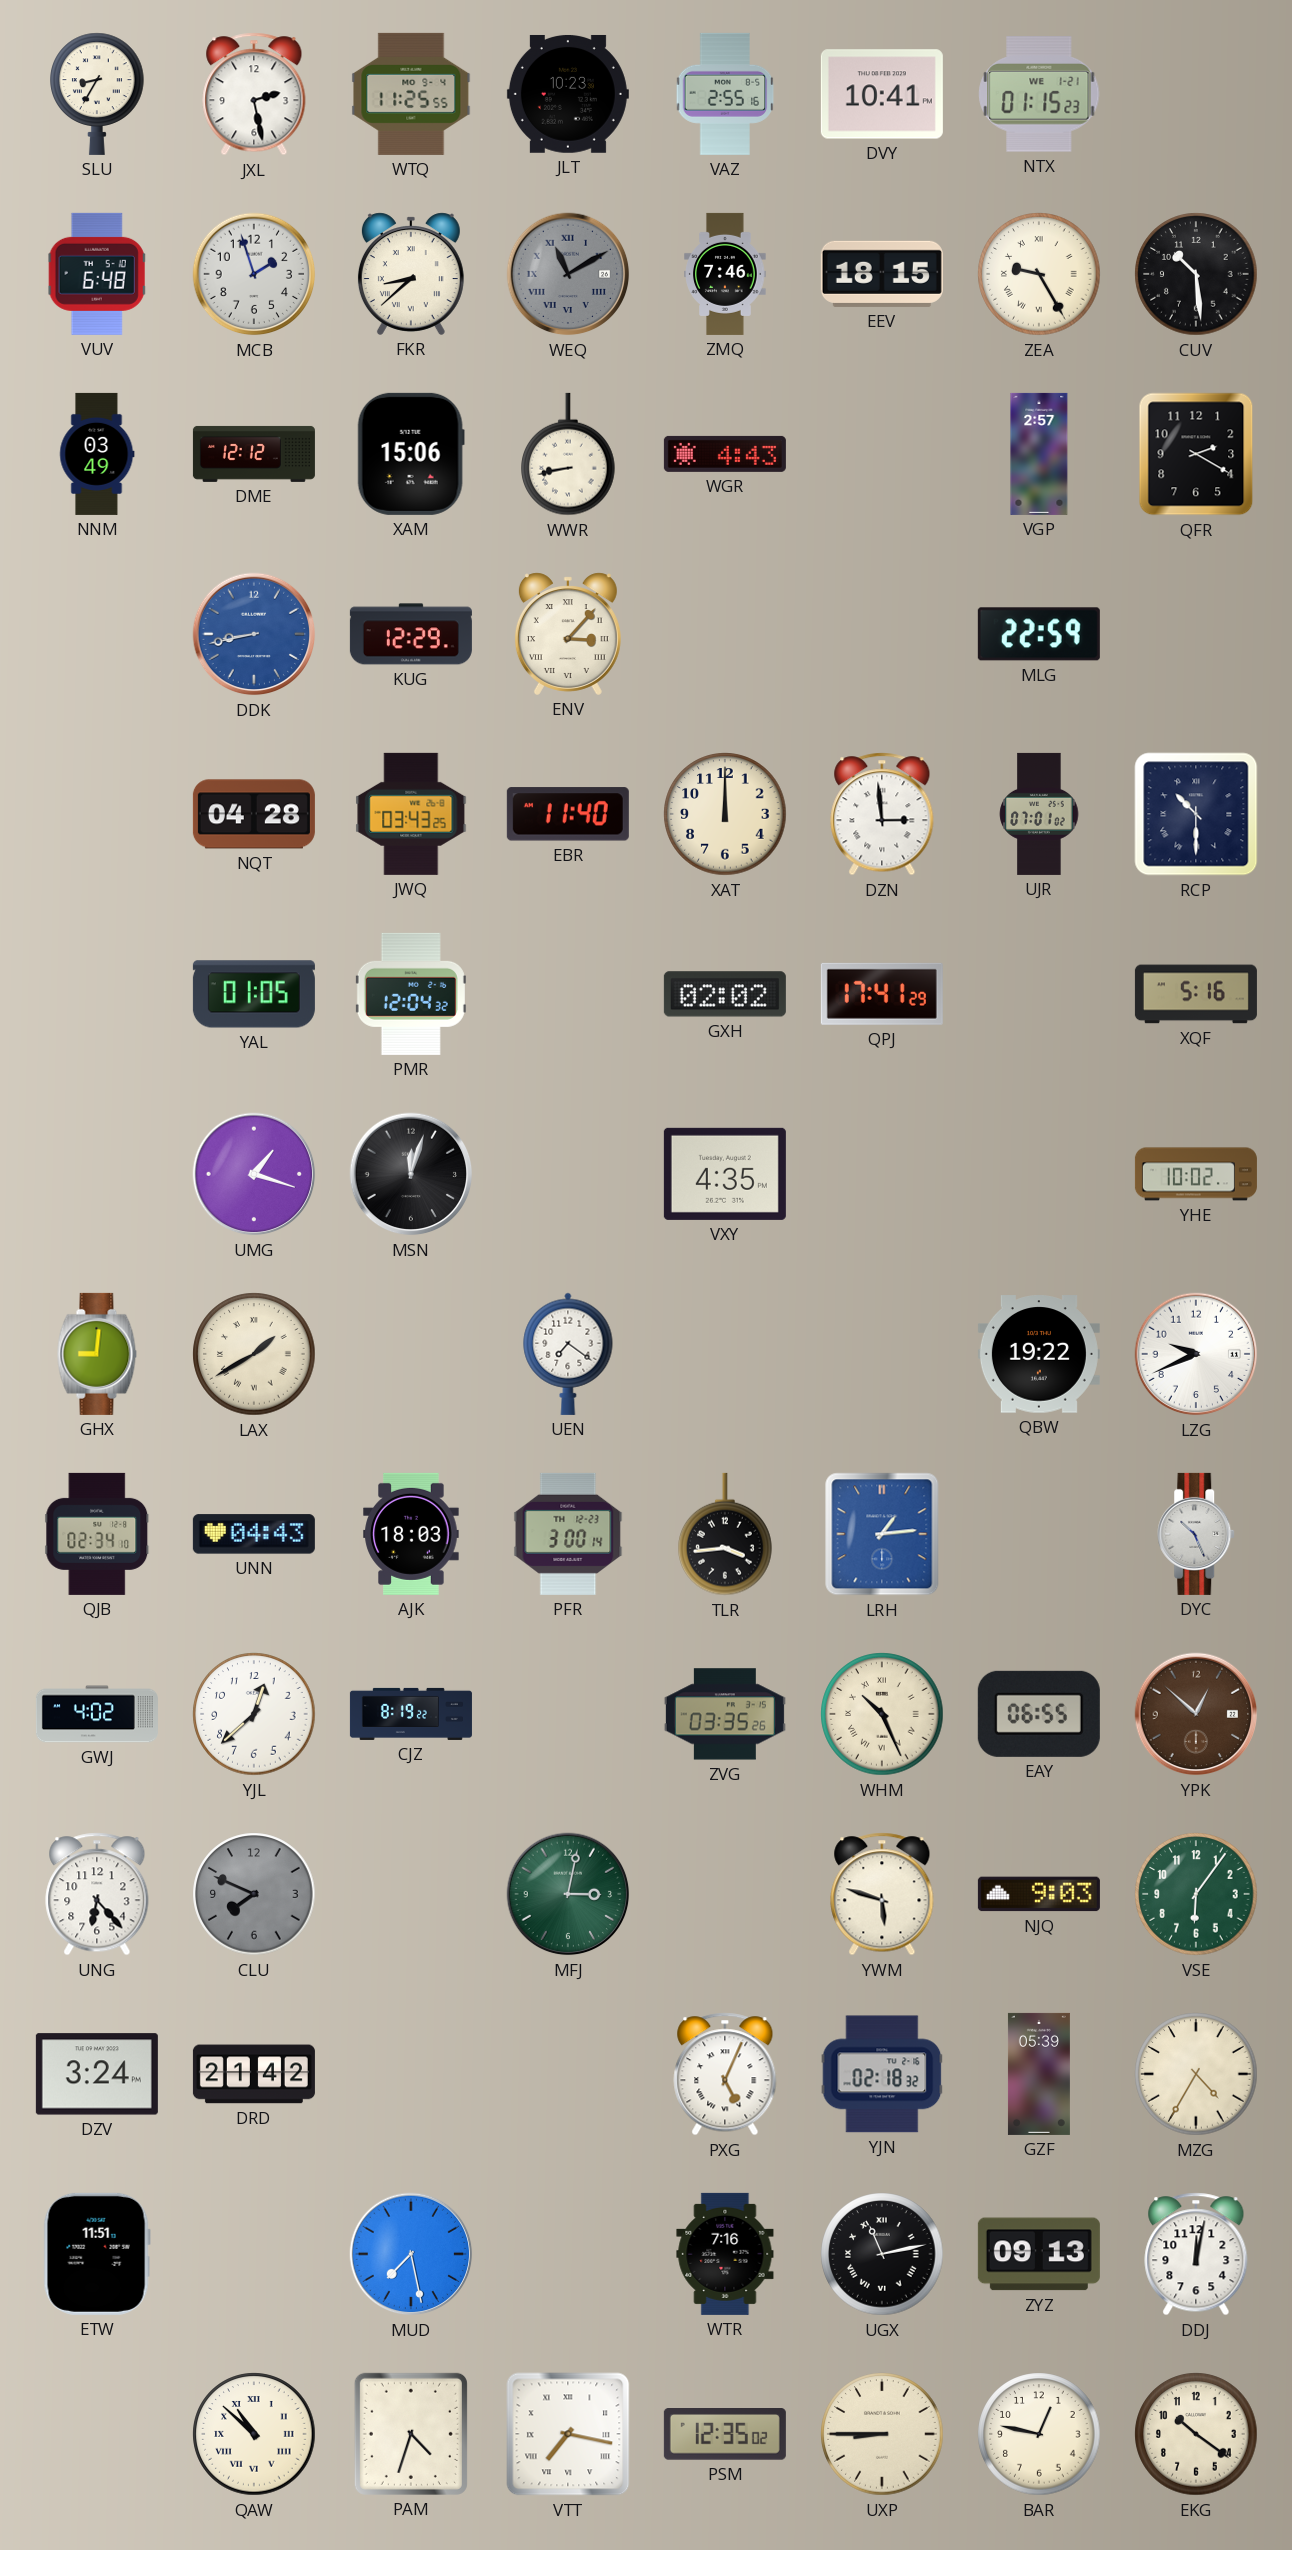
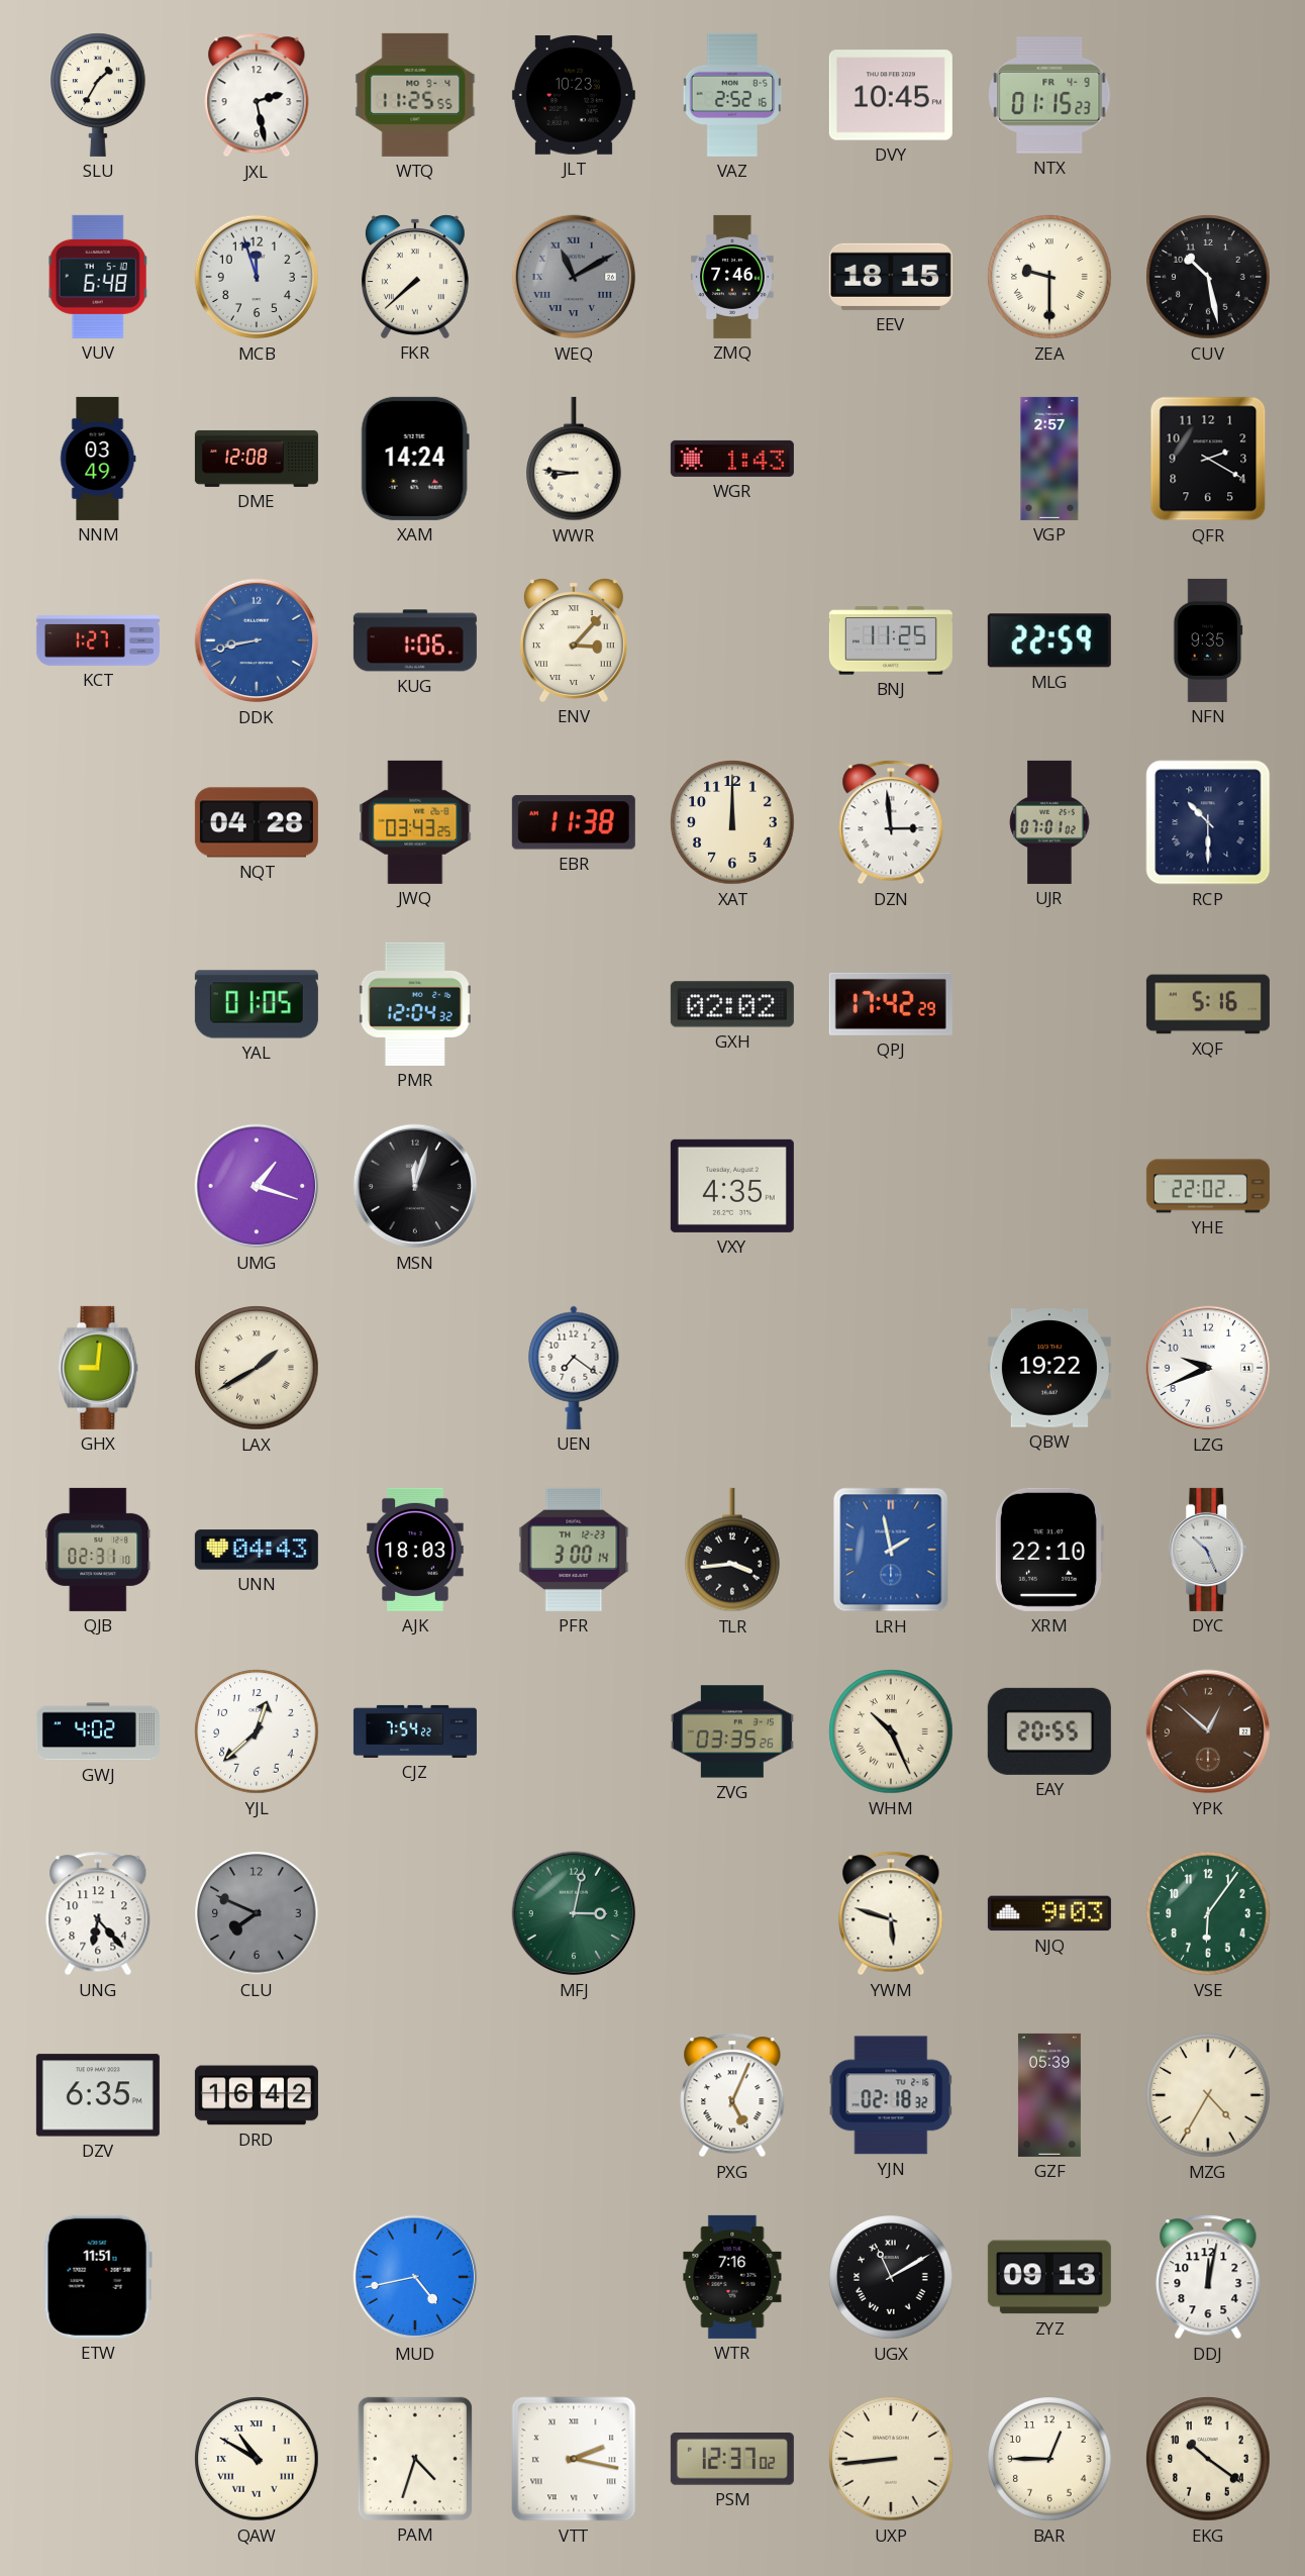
SLU: 8:35 -> 1:35 (98, 95)
VAZ: 2:55 -> 2:52 (732, 95)
DVY: 10:41 -> 10:45 (891, 95)
NTX date: WE 1-21 -> FR 4-9 (1049, 95)
MCB: 1:57 -> 11:57 (257, 277)
FKR: 8:38 -> 7:38 (415, 277)
ZEA: 9:25 -> 9:30 (1049, 277)
CUV: 10:29 -> 10:28 (1208, 277)
DME: 12:12 -> 12:08 (257, 459)
XAM: 15:06 -> 14:24 (415, 459)
WWR: 8:43 -> 8:46 (574, 459)
WGR: 4:43 -> 1:43 (732, 459)
KCT: none -> 1:27 (98, 641)
KUG: 12:29 -> 1:06 (415, 640)
BNJ: none -> 11:25 (891, 640)
NFN: none -> 9:35 (1208, 640)
EBR: 11:40 -> 11:38 (574, 822)
QPJ: 17:41 -> 17:42 (891, 1004)
YHE: 10:02 -> 22:02 (1208, 1186)
QJB: 02:34 -> 02:31 (98, 1550)
LRH: 1:14 -> 1:58 (891, 1550)
XRM: none -> 22:10 (1048, 1550)
CJZ: 8:19 -> 7:54 (415, 1731)
EAY: 06:55 -> 20:55 (1049, 1731)
DZV: 3:24 -> 6:35 (98, 2095)
DRD: 21:42 -> 16:42 (257, 2095)
MUD: 7:28 -> 4:43 (415, 2277)
UGX: 11:13 -> 11:10 (891, 2277)
QAW: 10:52 -> 10:50 (257, 2459)
VTT: 7:17 -> 2:17 (574, 2459)
PSM: 12:35 -> 12:37 (732, 2460)
UXP: 8:45 -> 8:44 (891, 2459)
BAR: 12:47 -> 12:45 (1049, 2459)
